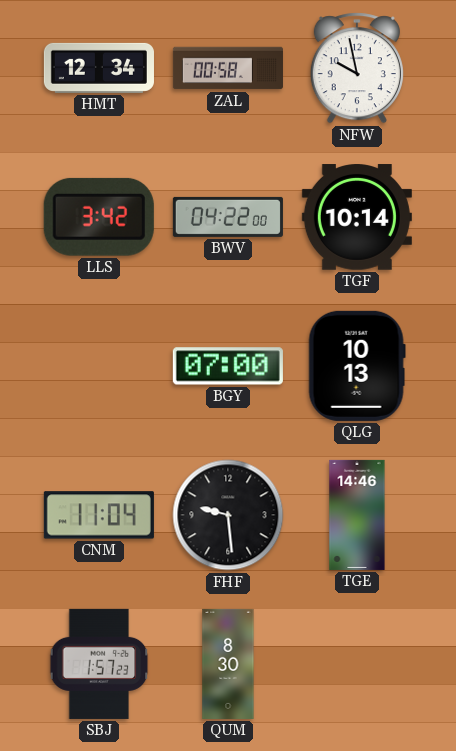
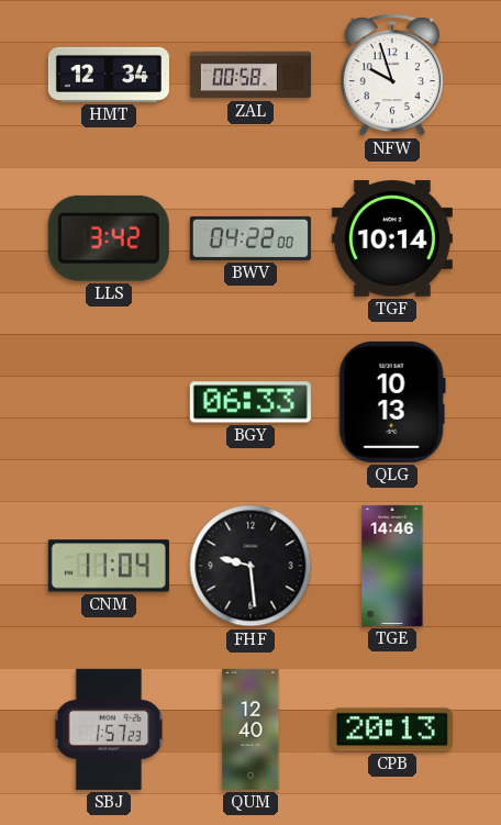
NFW: 9:58 -> 9:57 (392, 75)
BGY: 07:00 -> 06:33 (250, 402)
QUM: 8:30 -> 12:40 (250, 729)
CPB: none -> 20:13 (392, 729)
